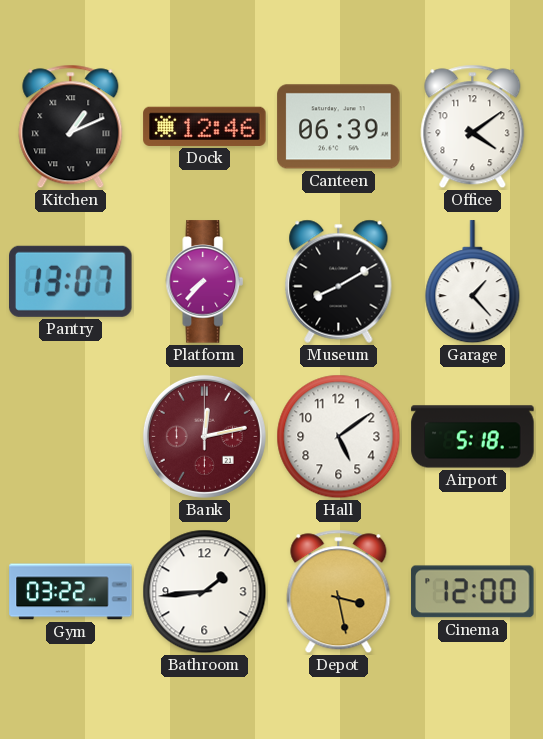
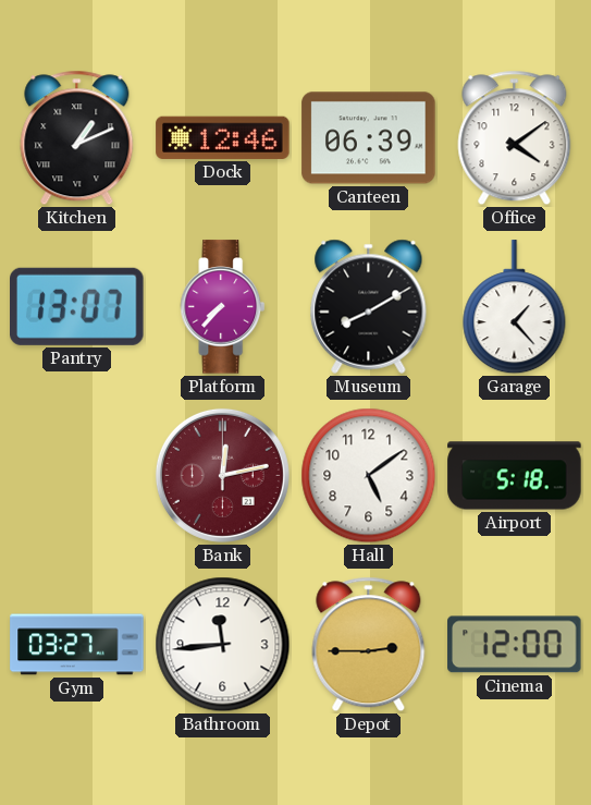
Gym: 03:22 -> 03:27 (77, 645)
Bathroom: 1:44 -> 11:44 (223, 645)
Depot: 3:28 -> 2:45 (369, 645)
